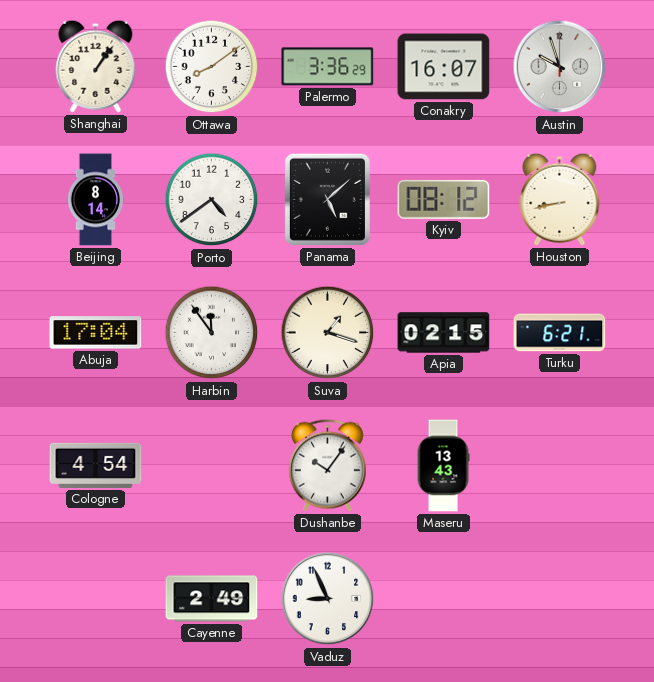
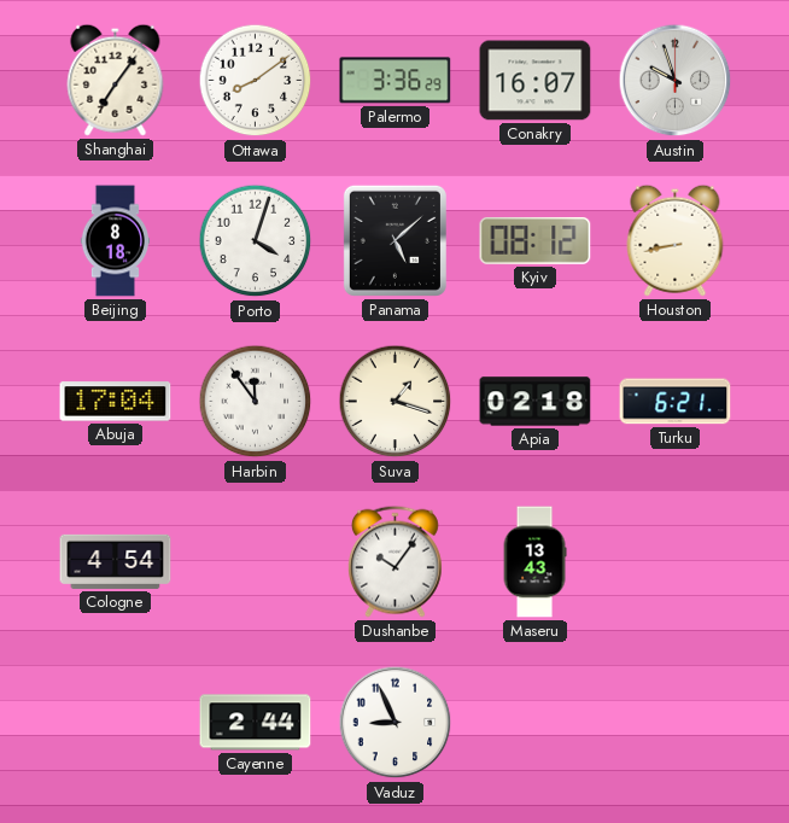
Shanghai: 1:06 -> 7:06 (116, 80)
Beijing: 8:14 -> 8:18 (116, 241)
Porto: 4:39 -> 4:03 (256, 241)
Apia: 02:15 -> 02:18 (536, 402)
Cayenne: 2:49 -> 2:44 (256, 723)
